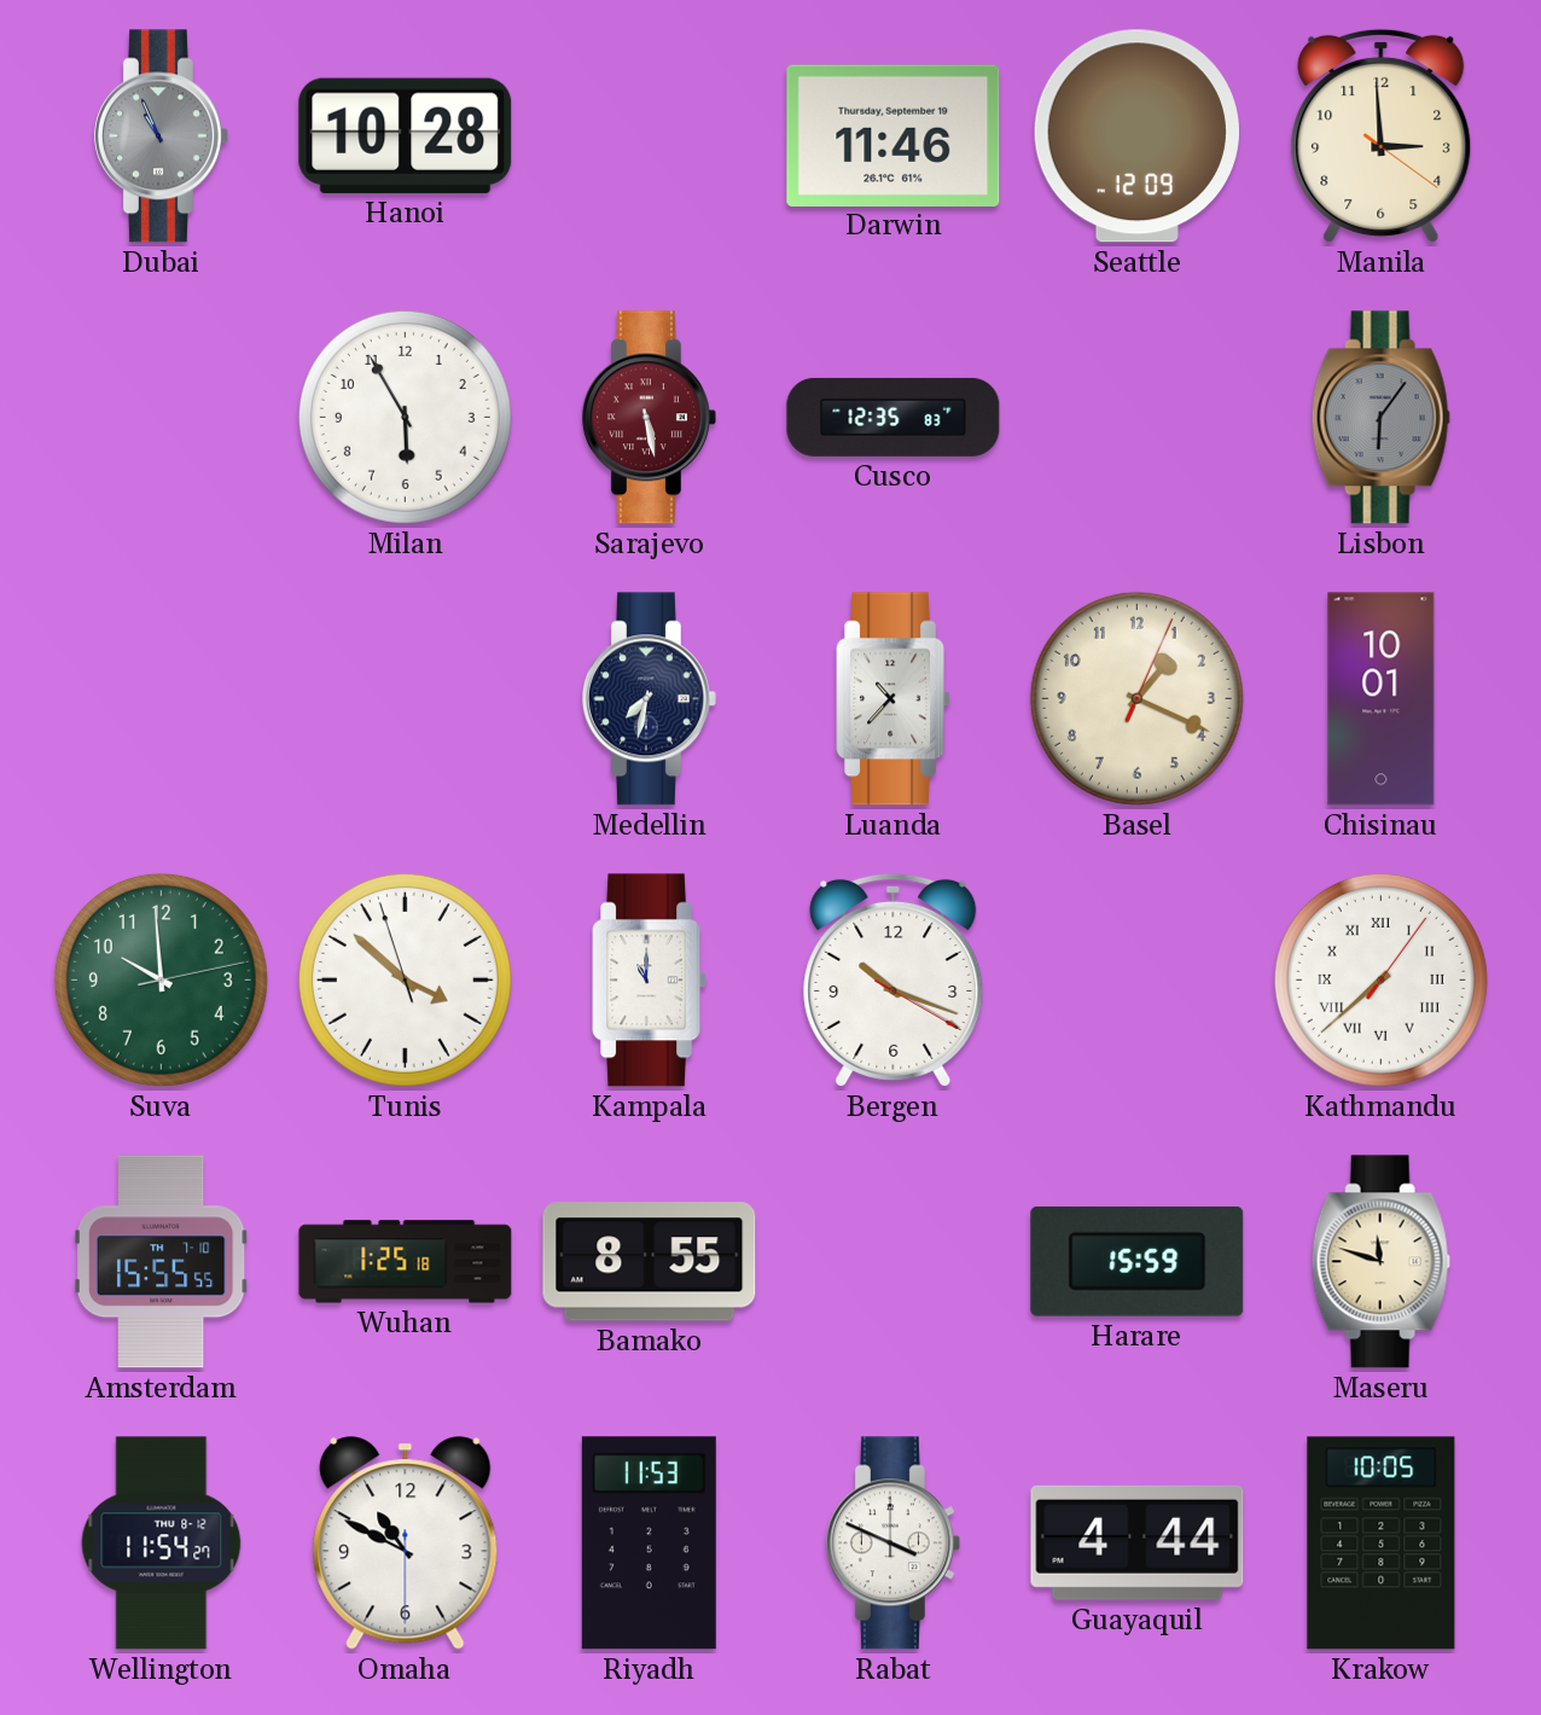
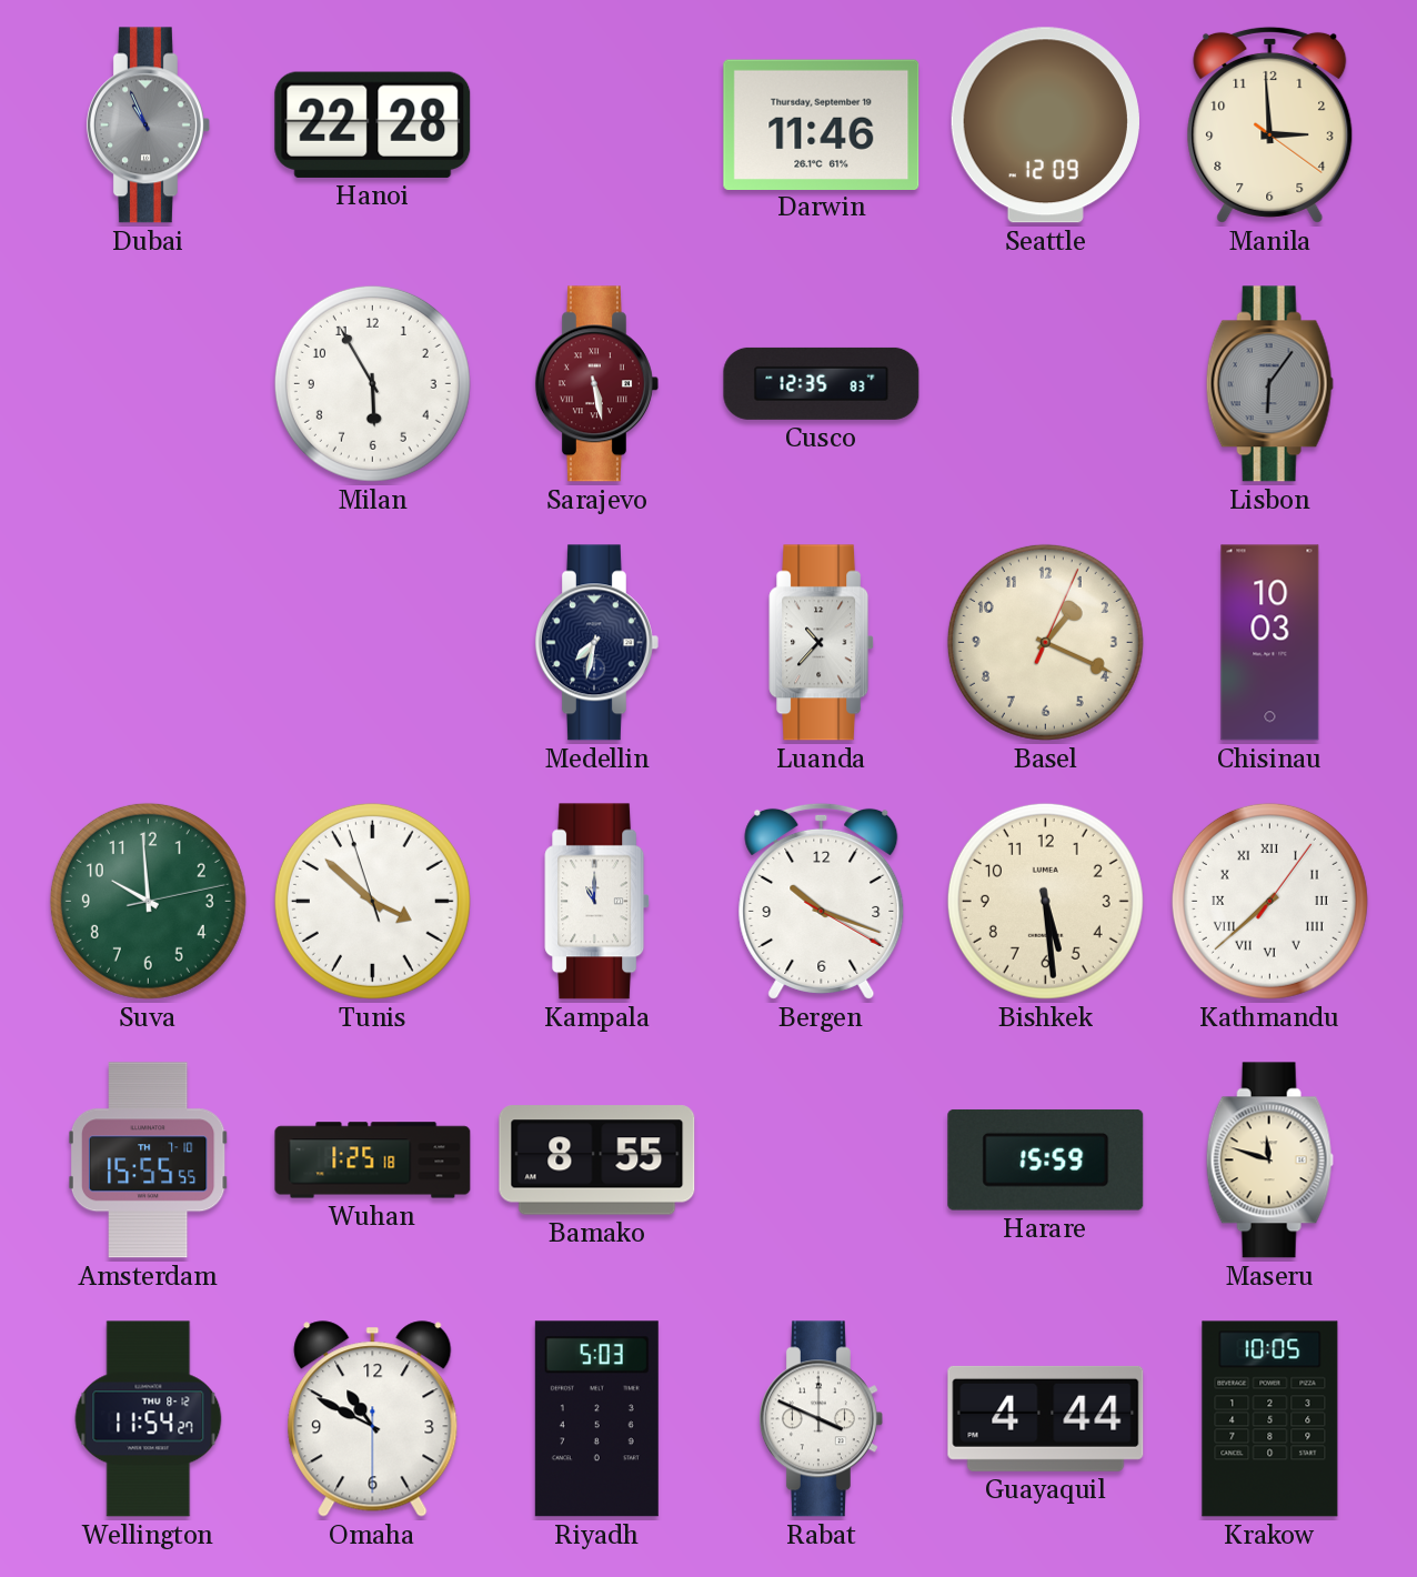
Hanoi: 10:28 -> 22:28 (373, 124)
Chisinau: 10:01 -> 10:03 (1270, 643)
Bishkek: none -> 5:29 (1045, 901)
Riyadh: 11:53 -> 5:03 (596, 1419)
